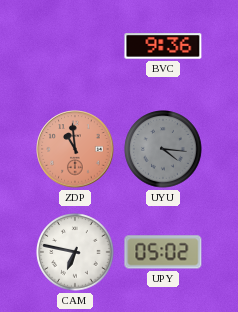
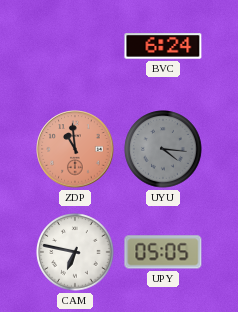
BVC: 9:36 -> 6:24 (163, 46)
UPY: 05:02 -> 05:05 (163, 252)
